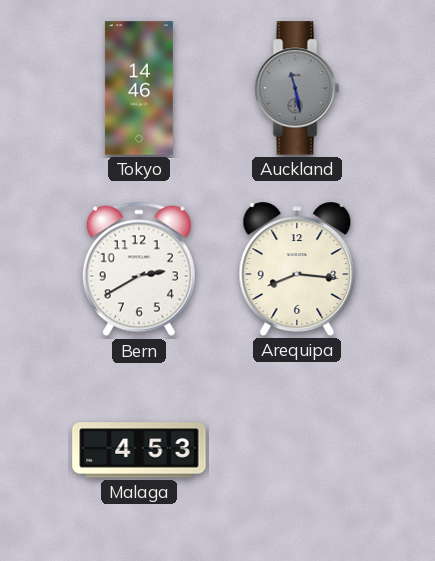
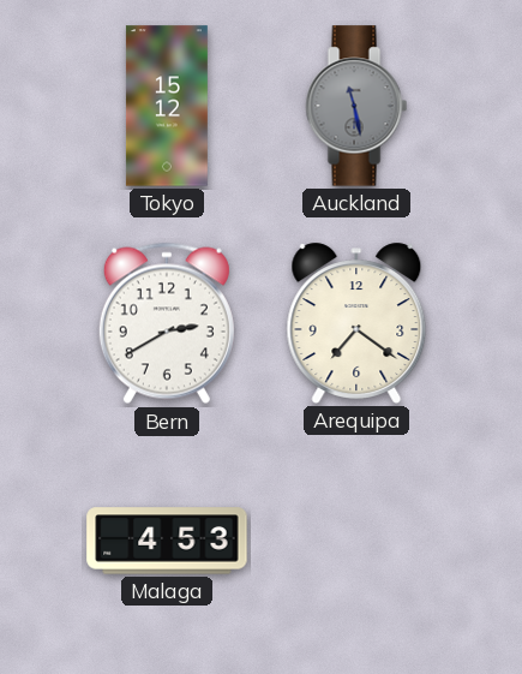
Tokyo: 14:46 -> 15:12 (167, 106)
Arequipa: 8:16 -> 7:21 (356, 323)
